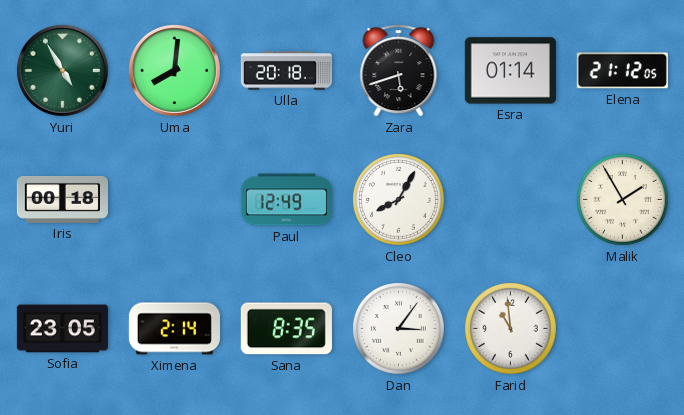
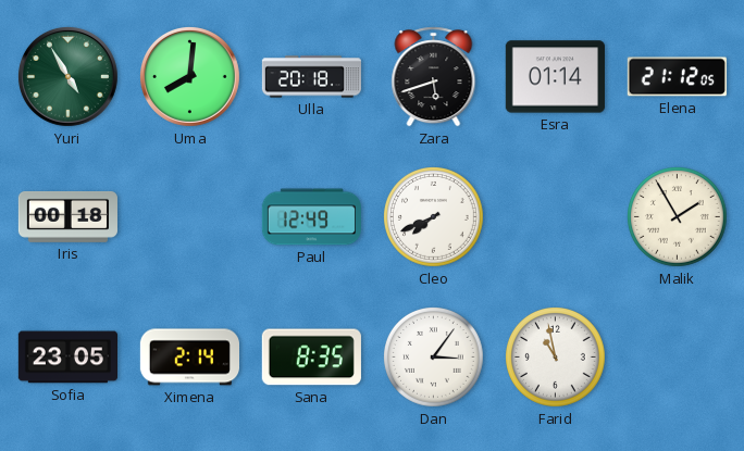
Cleo: 8:05 -> 7:41 (434, 217)
Farid: 10:59 -> 10:58 (556, 358)
